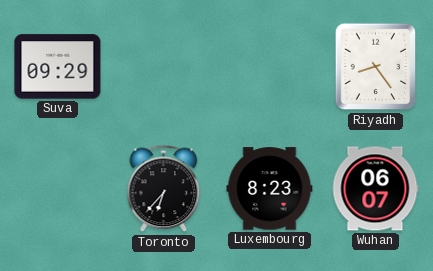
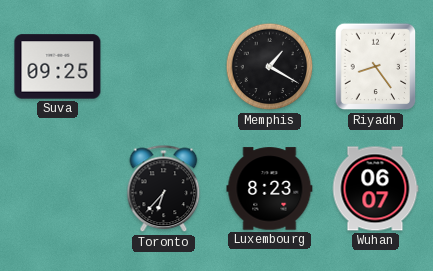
Suva: 09:29 -> 09:25 (58, 67)
Memphis: none -> 1:20 (270, 67)
